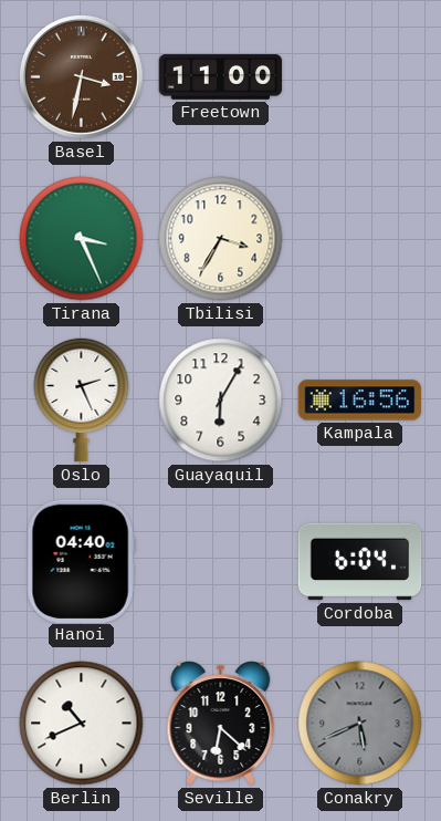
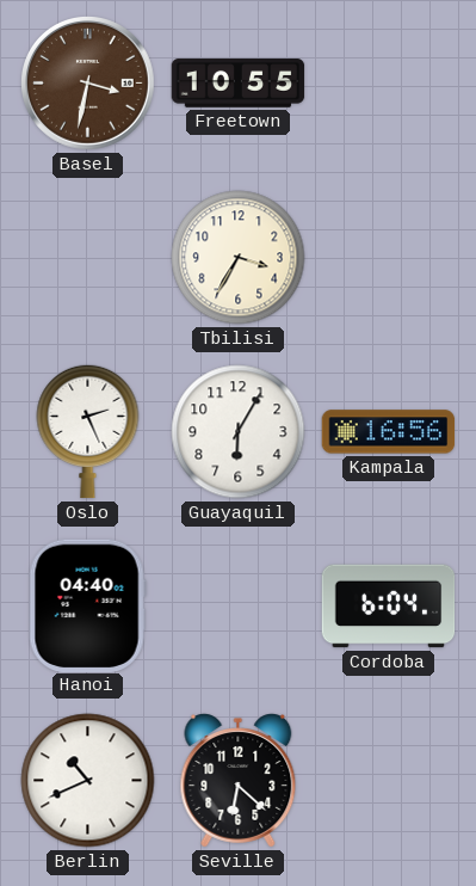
Freetown: 11:00 -> 10:55 (239, 84)
Tirana: 3:26 -> none (82, 239)
Conakry: 5:41 -> none (360, 724)
